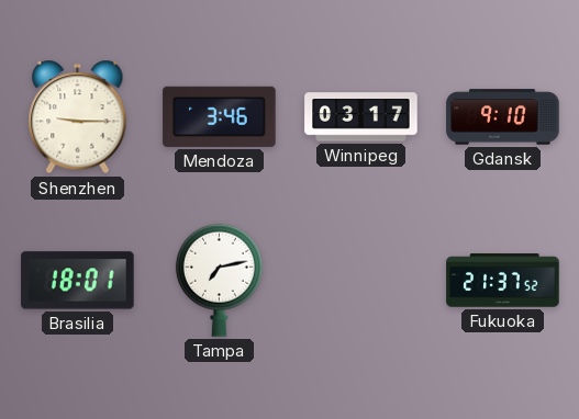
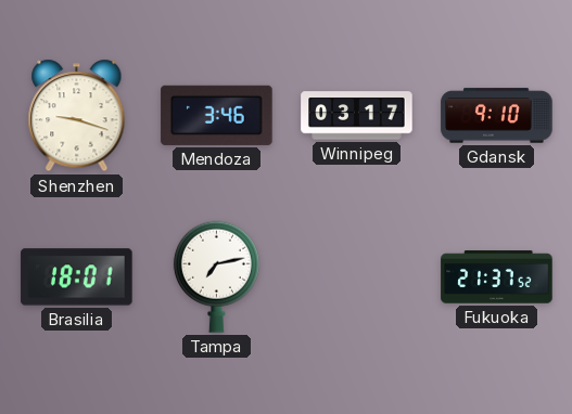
Shenzhen: 9:15 -> 9:18 (77, 116)
